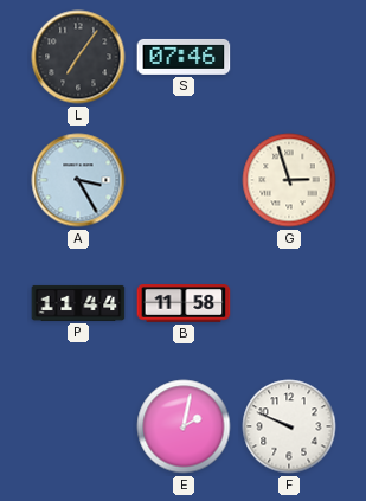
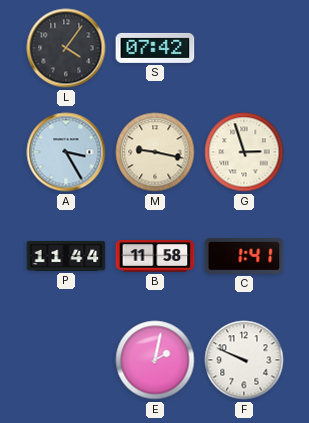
L: 7:06 -> 4:06 (66, 48)
S: 07:46 -> 07:42 (155, 48)
M: none -> 9:17 (155, 152)
C: none -> 1:41 (244, 256)
